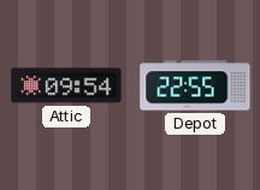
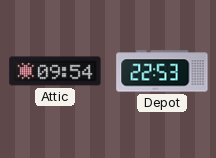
Depot: 22:55 -> 22:53 (162, 71)
